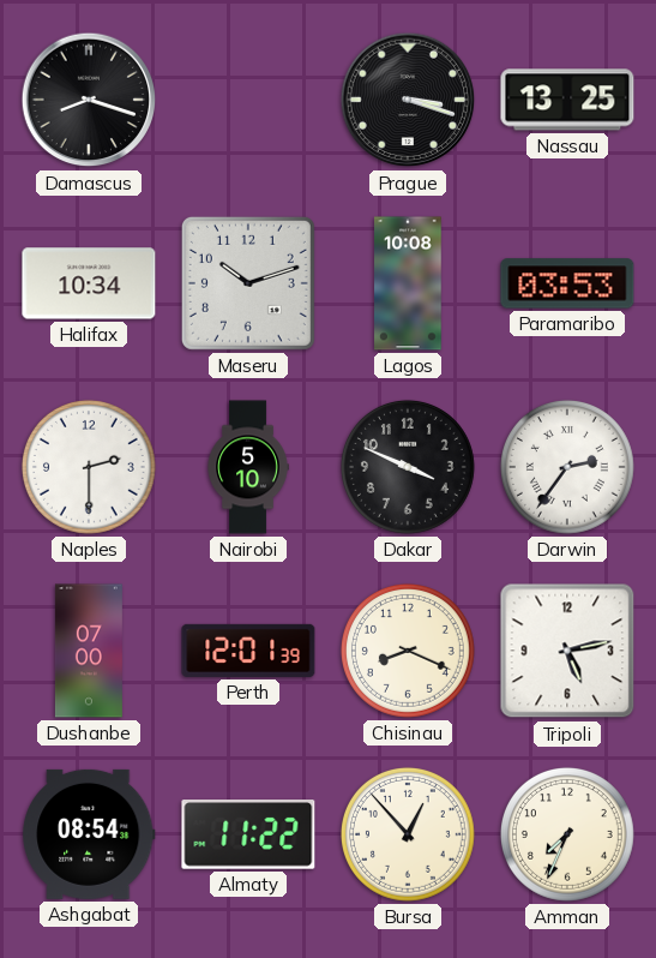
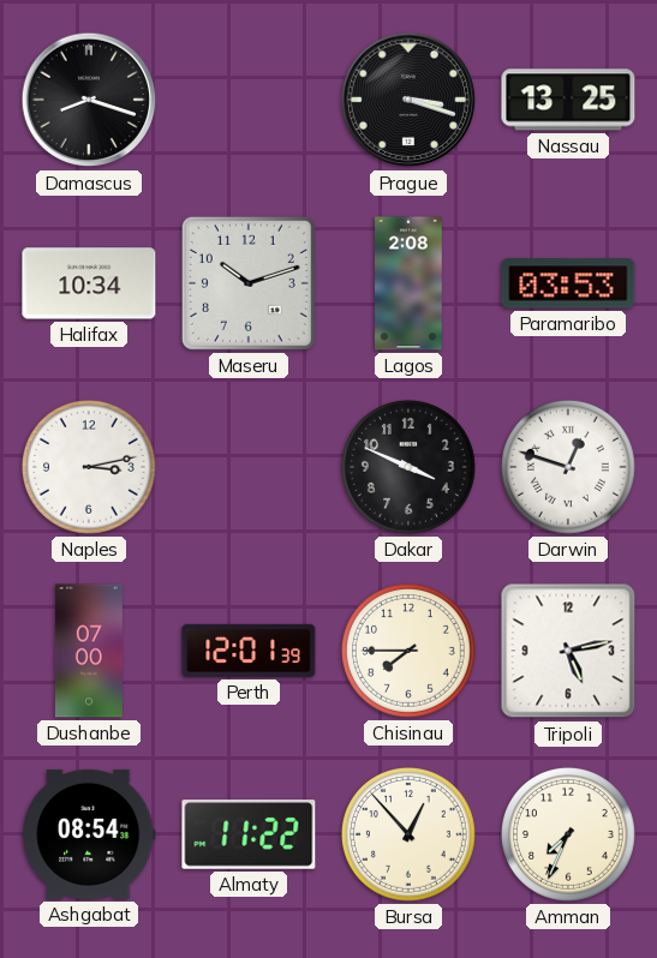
Lagos: 10:08 -> 2:08 (408, 283)
Naples: 2:30 -> 3:13 (89, 467)
Nairobi: 5:10 -> none (248, 467)
Darwin: 2:36 -> 12:48 (568, 467)
Chisinau: 8:19 -> 7:45 (408, 651)
